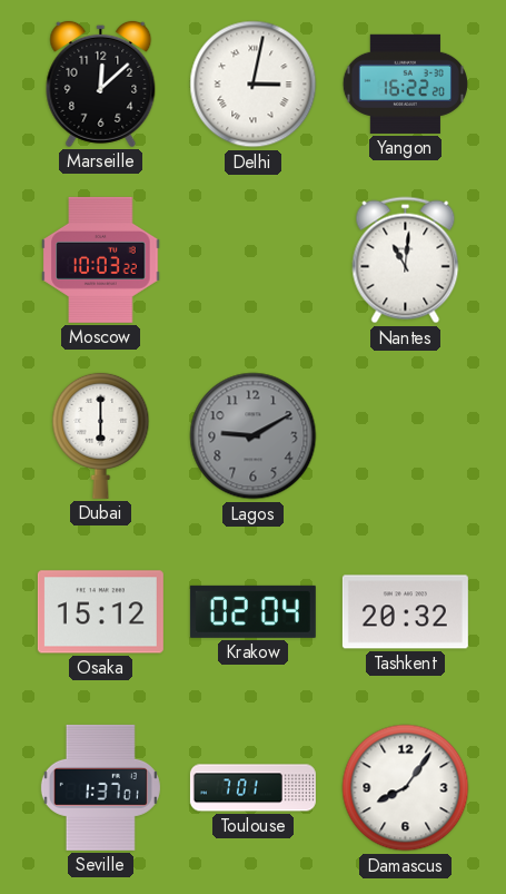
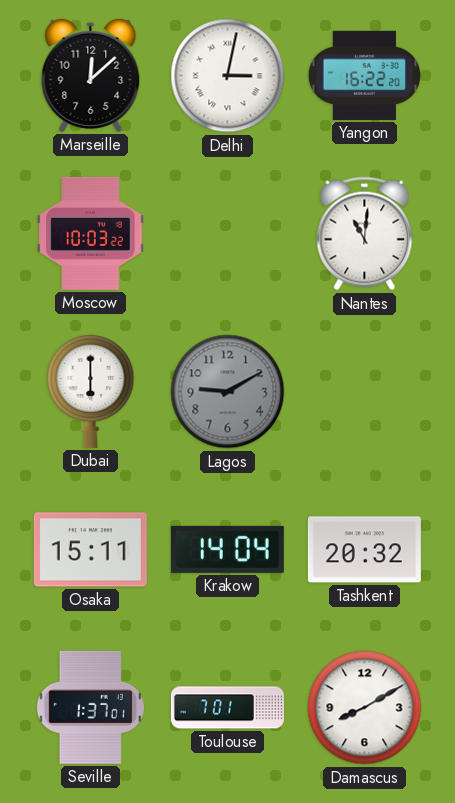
Osaka: 15:12 -> 15:11 (90, 550)
Krakow: 02:04 -> 14:04 (227, 549)
Damascus: 8:06 -> 8:10 (365, 708)
